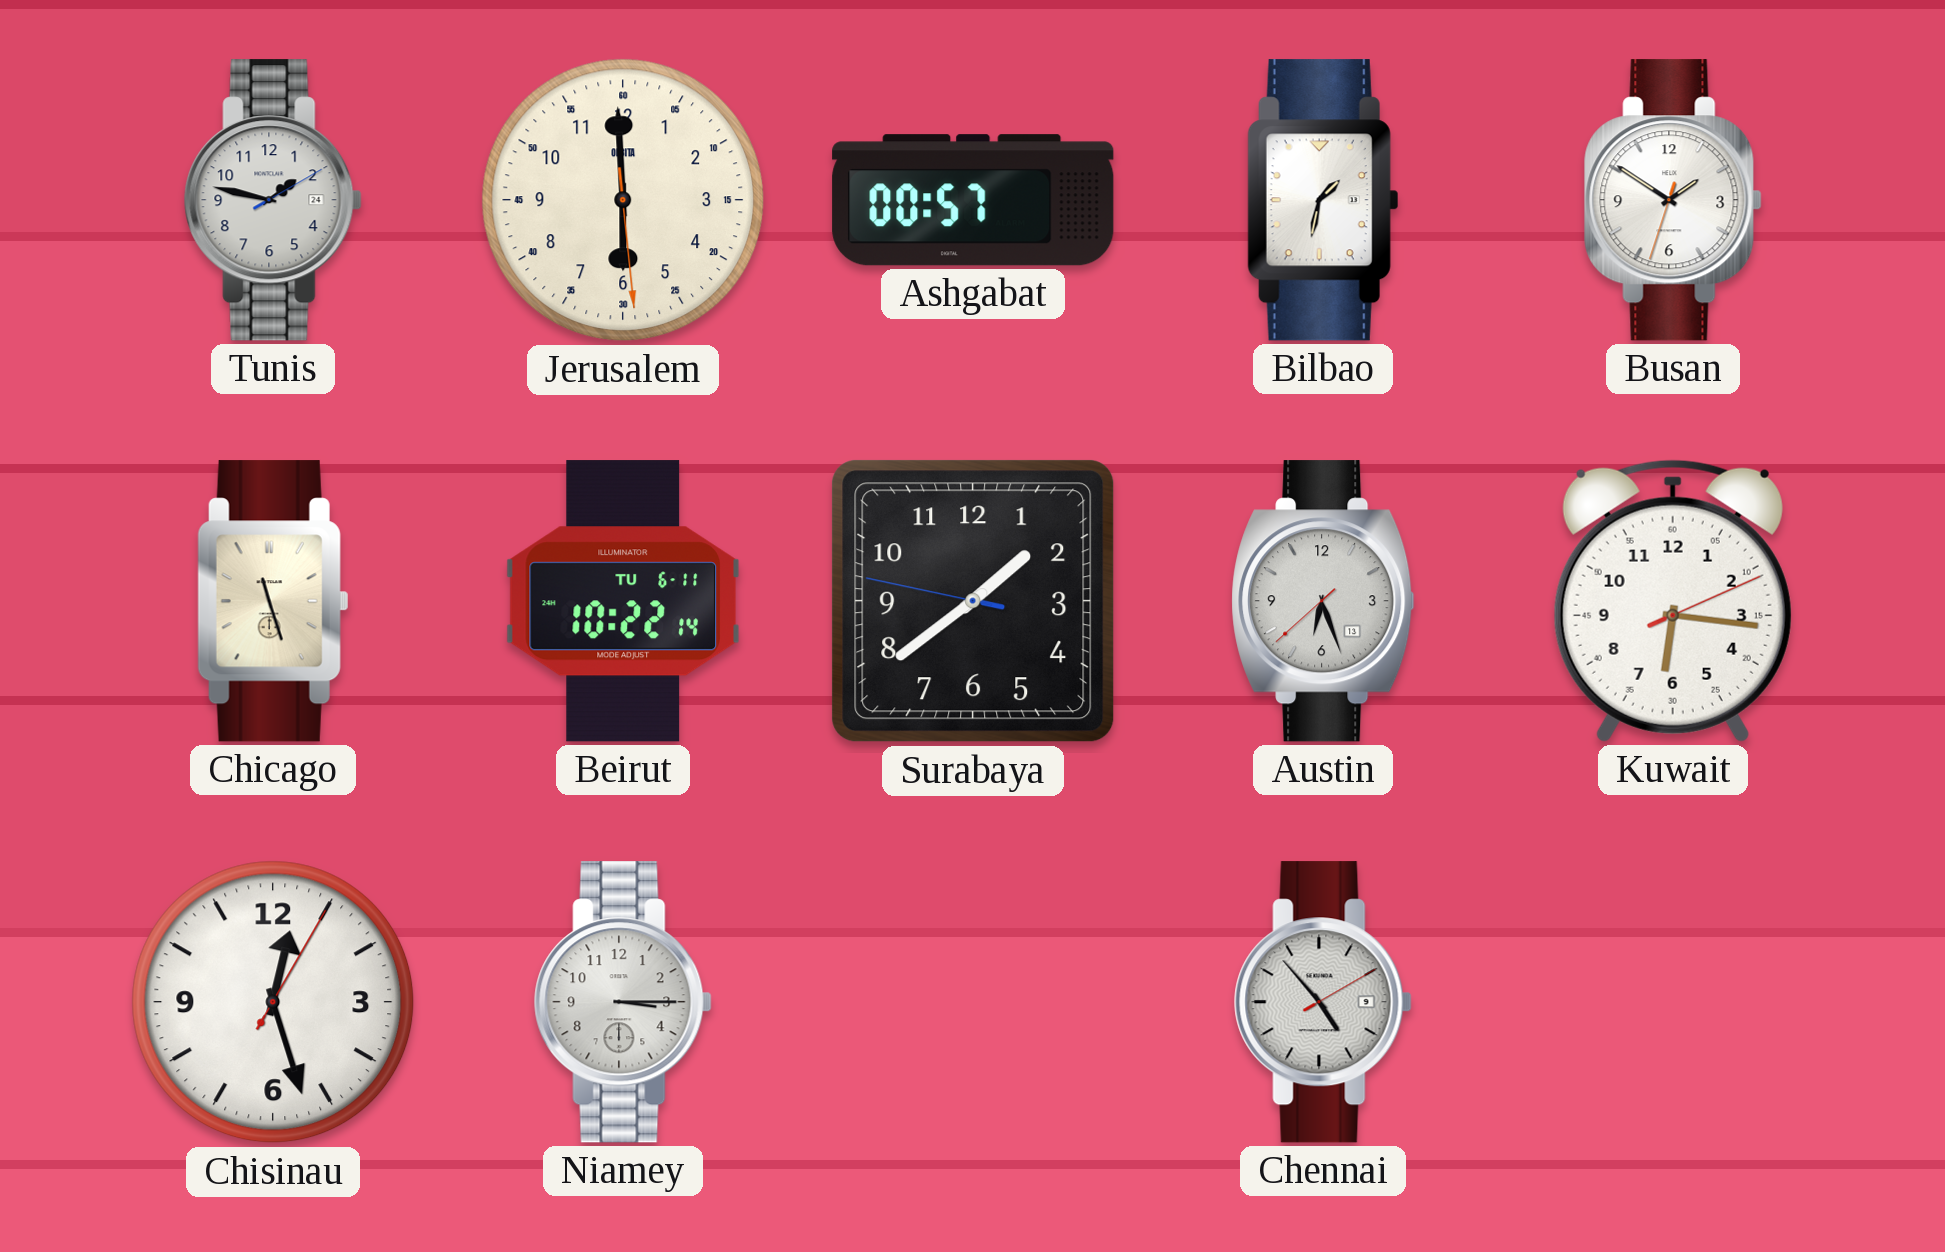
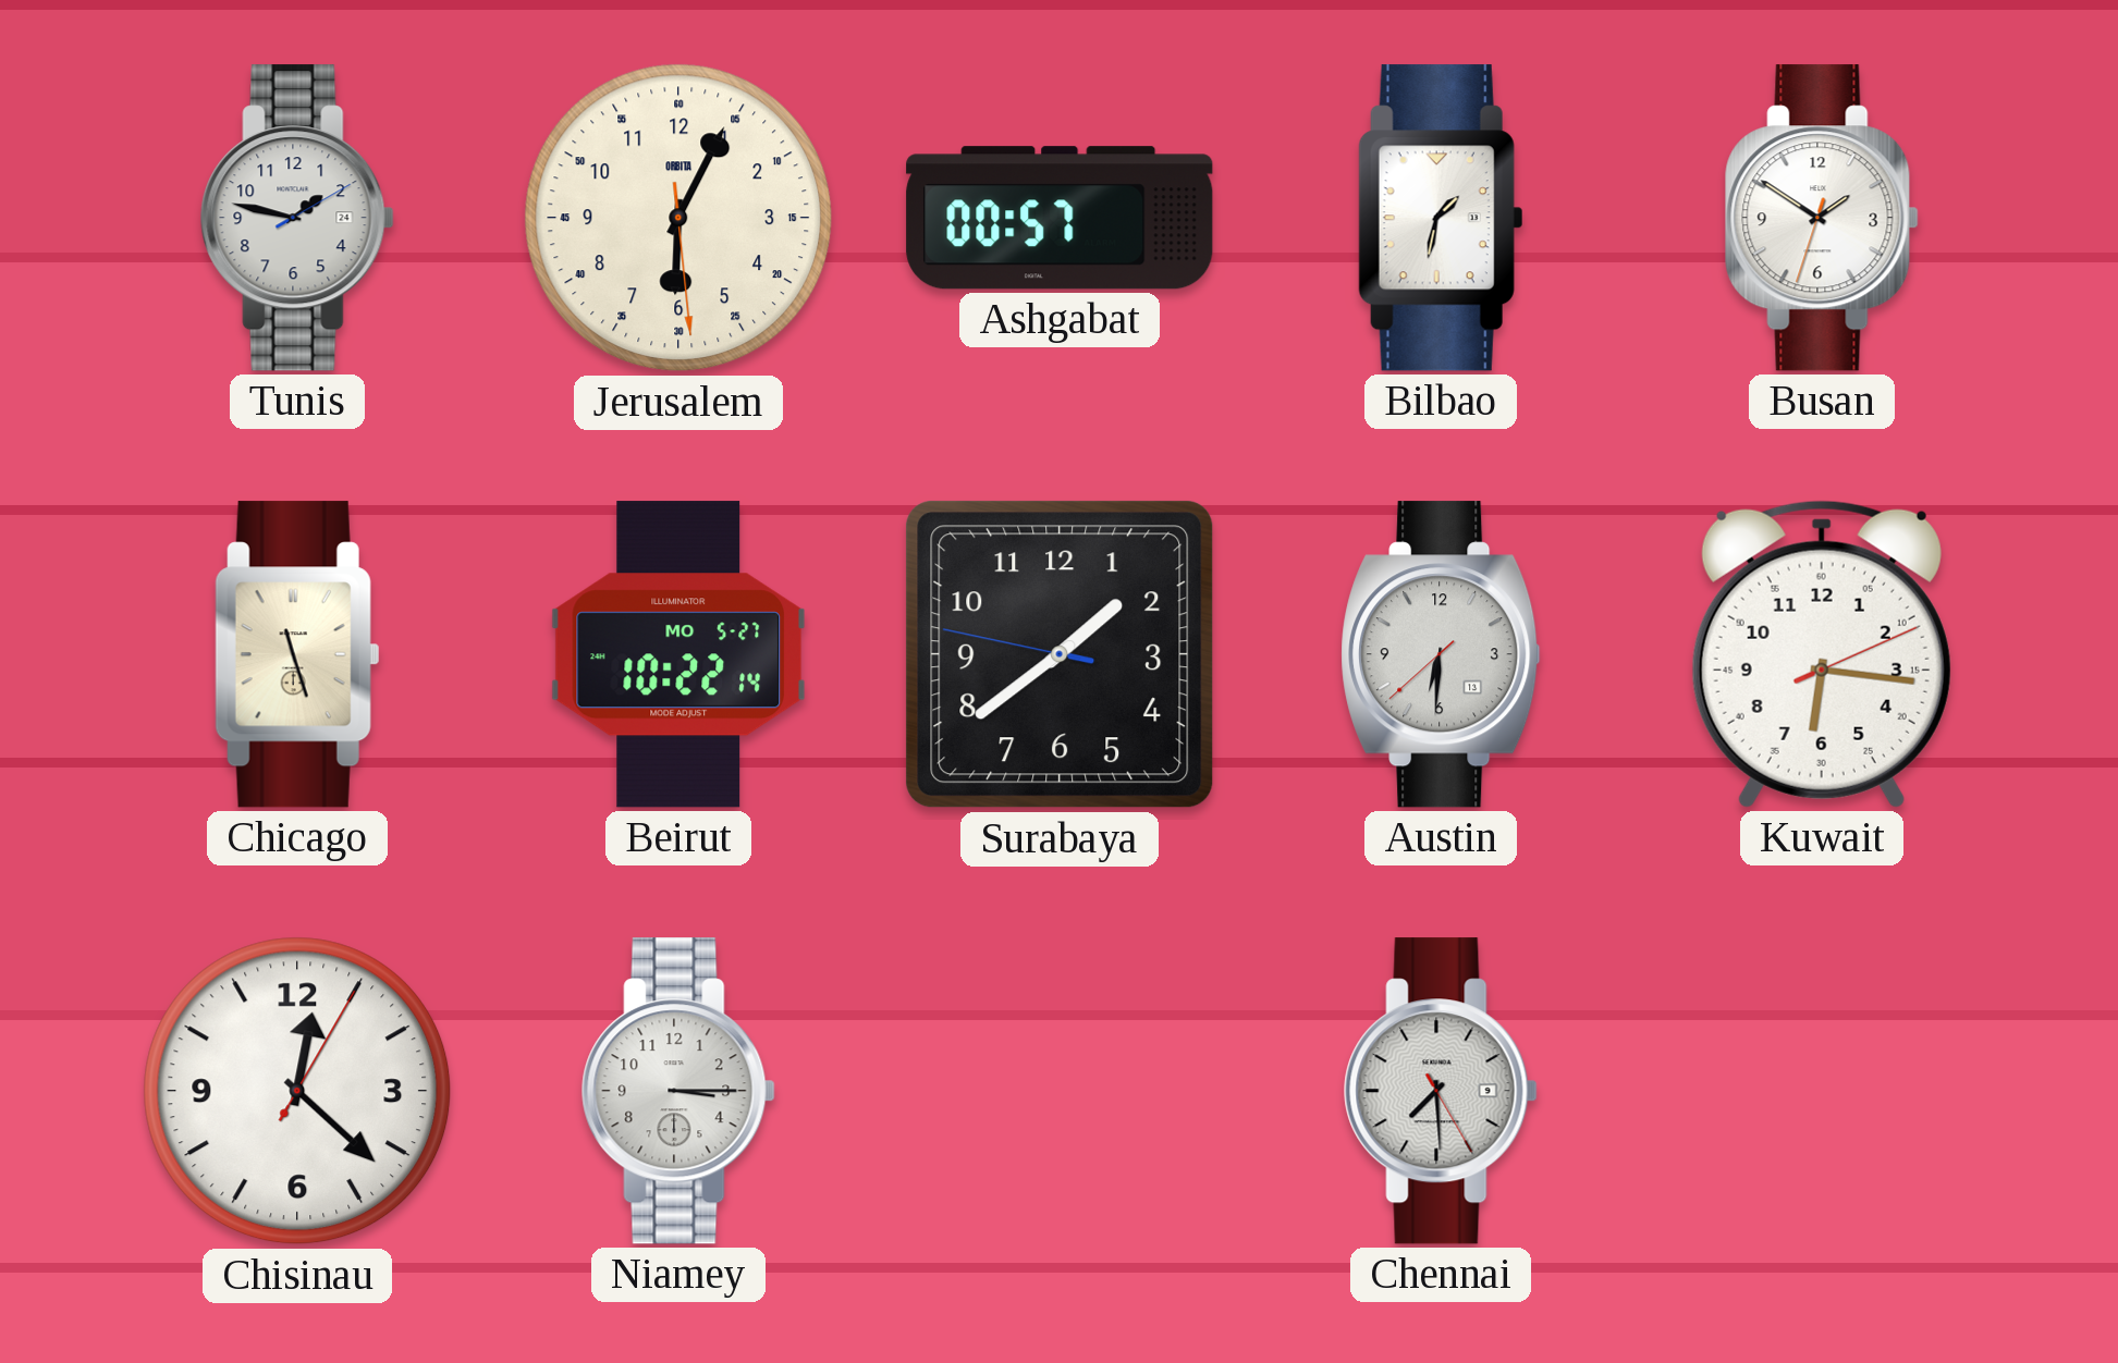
Jerusalem: 5:59 -> 6:04 (678, 218)
Beirut date: TU 6-11 -> MO 5-27 (678, 654)
Austin: 6:26 -> 6:30 (1441, 654)
Chisinau: 12:27 -> 12:22 (297, 1091)
Chennai: 4:53 -> 7:29 (1441, 1091)
